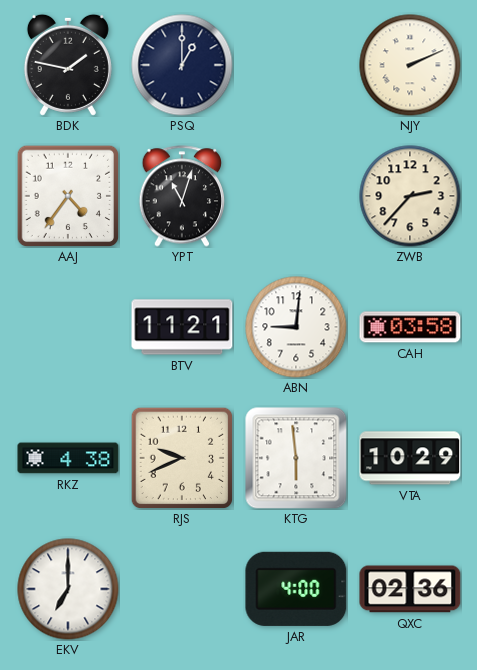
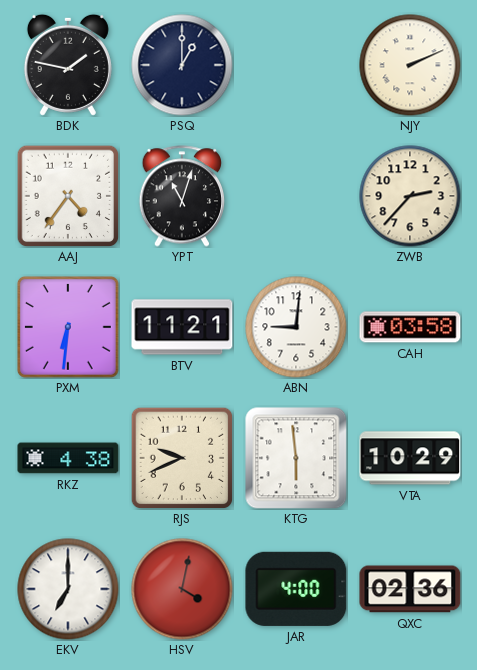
PXM: none -> 6:31 (68, 327)
HSV: none -> 4:02 (182, 589)
